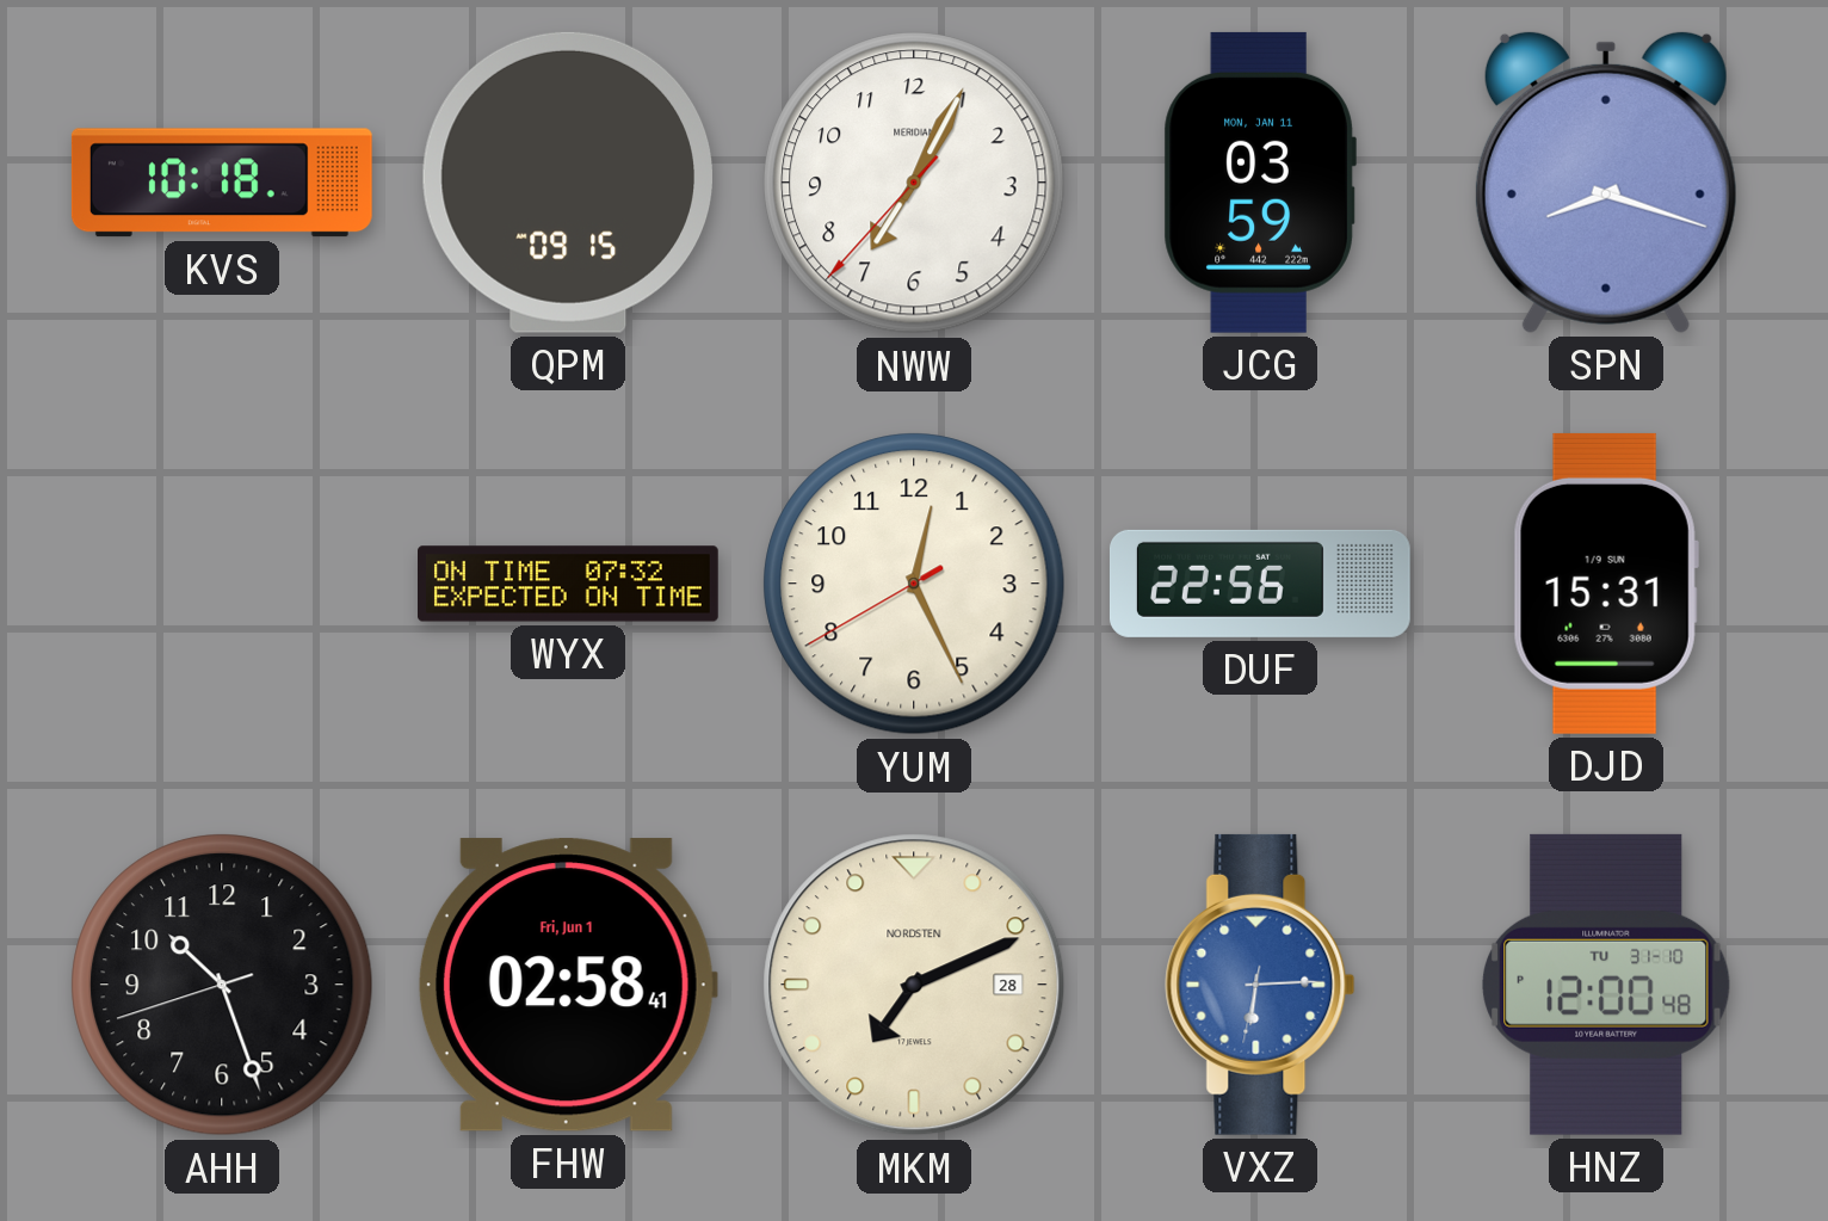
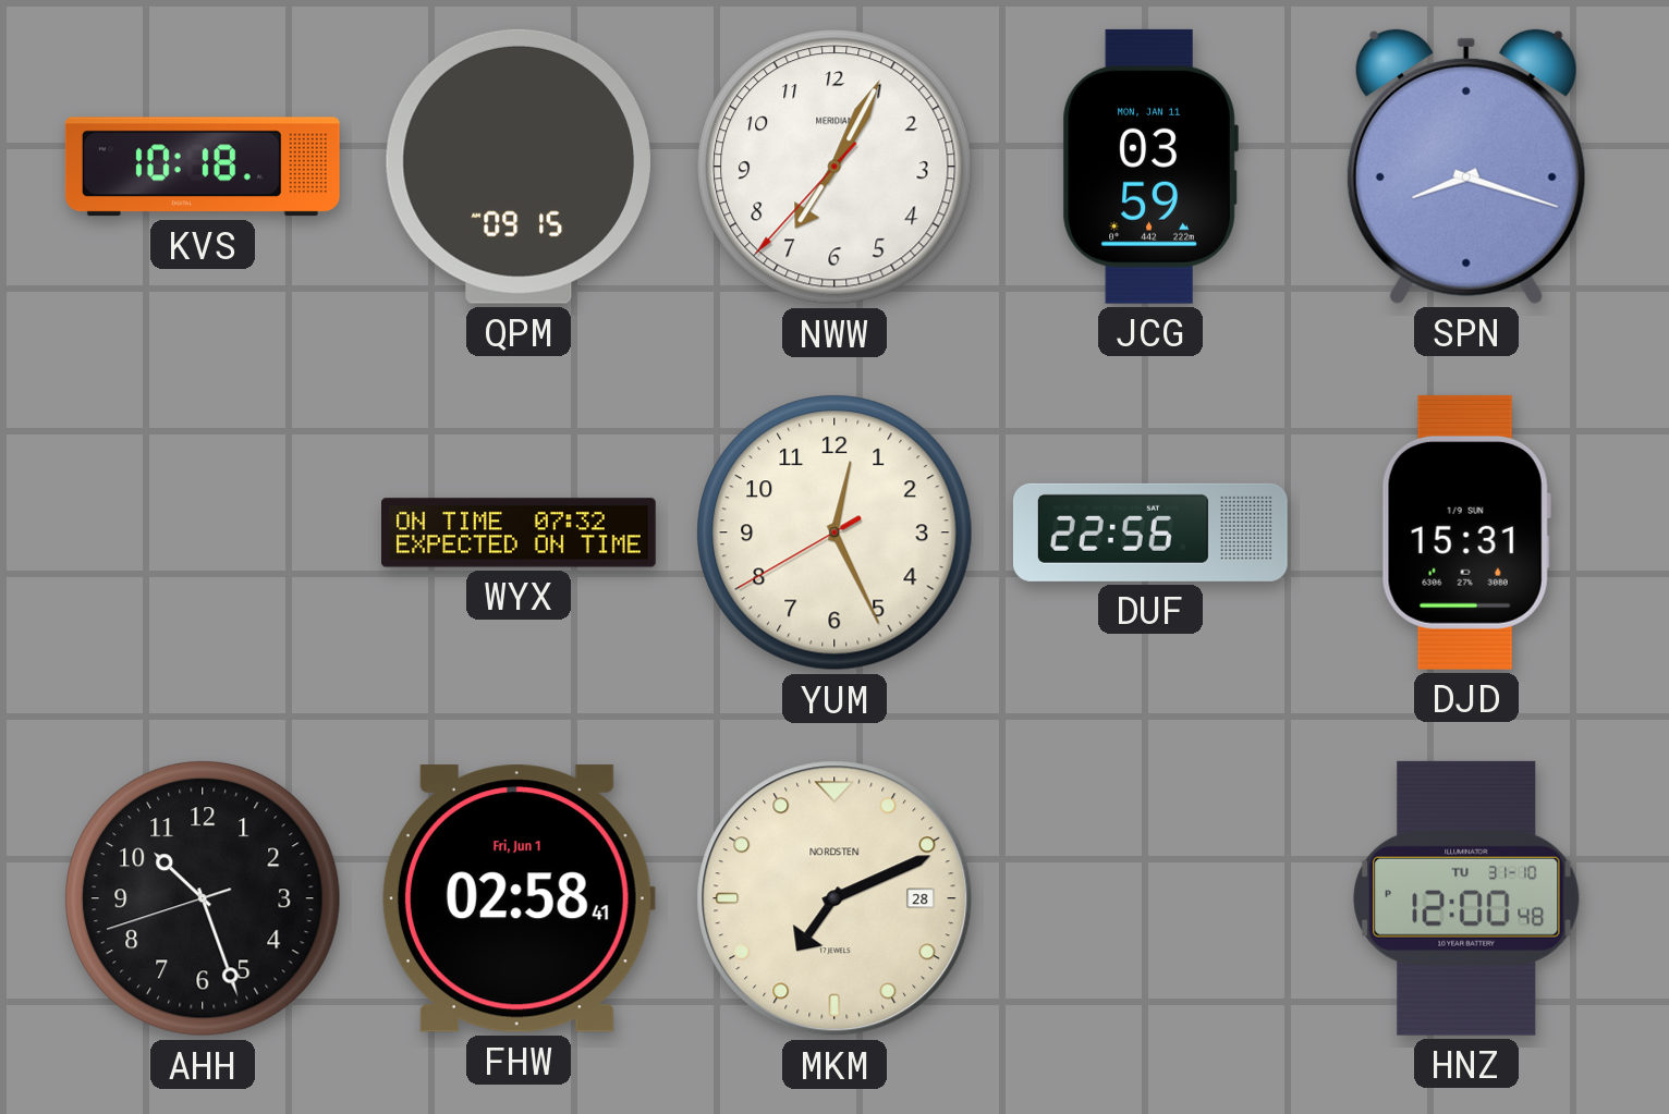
VXZ: 6:14 -> none (1260, 985)
